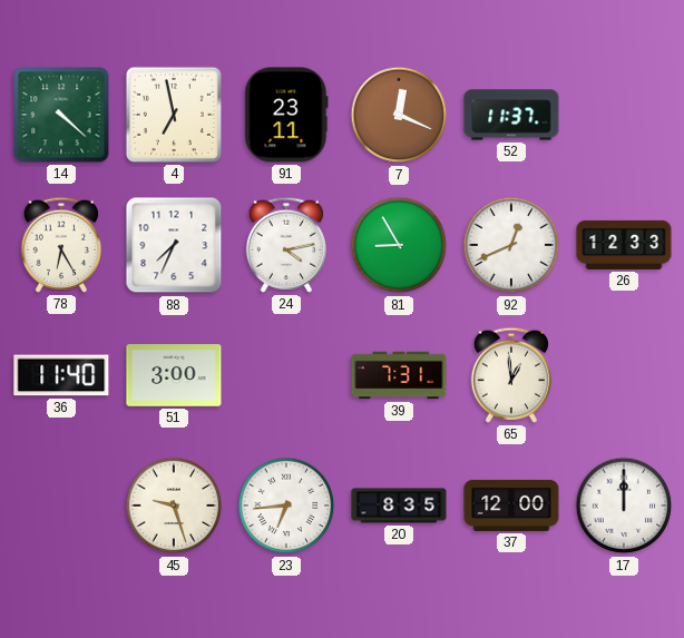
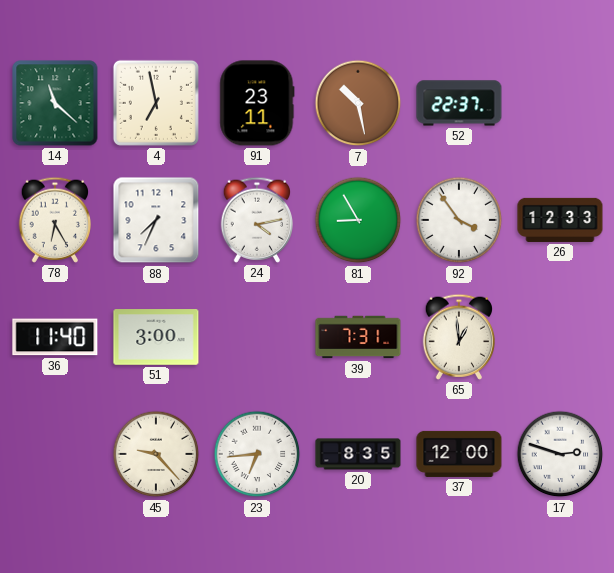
14: 4:22 -> 11:22 (55, 103)
7: 12:19 -> 10:28 (358, 103)
52: 11:37 -> 22:37 (459, 103)
92: 12:41 -> 3:54 (459, 220)
45: 9:27 -> 9:23 (156, 454)
17: 12:00 -> 2:48 (560, 454)
